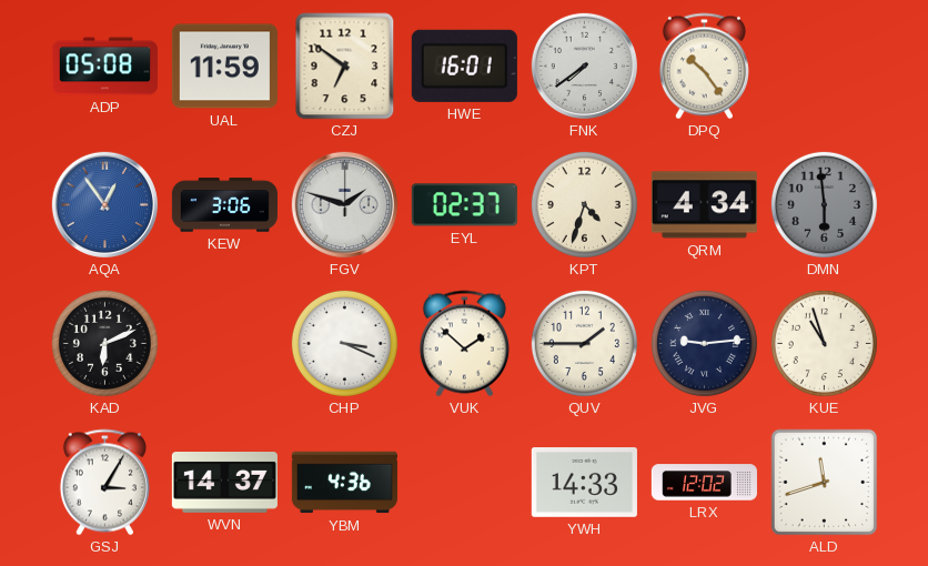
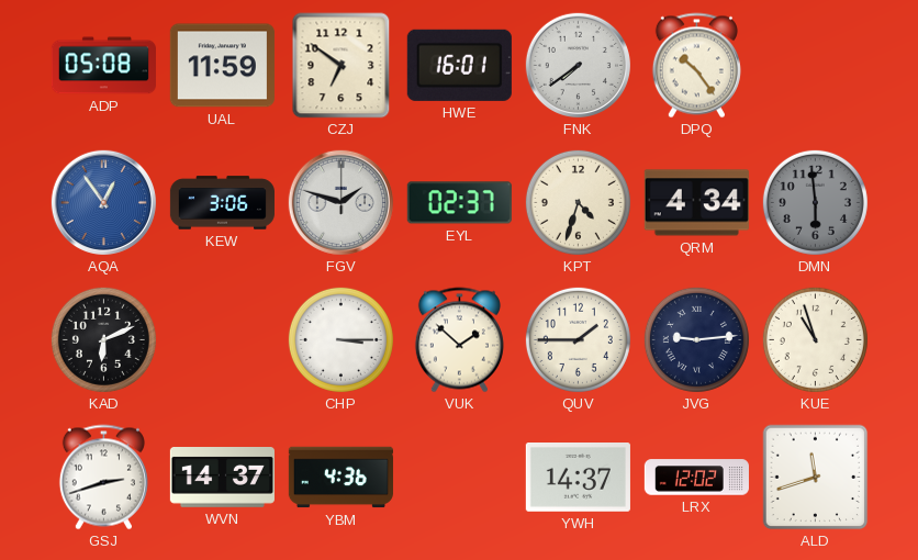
CHP: 3:19 -> 3:15 (340, 339)
GSJ: 3:05 -> 2:42 (103, 478)
YWH: 14:33 -> 14:37 (578, 478)
